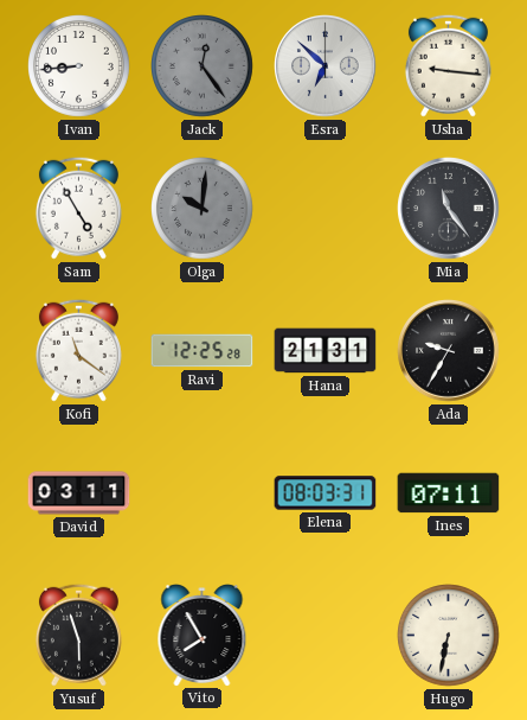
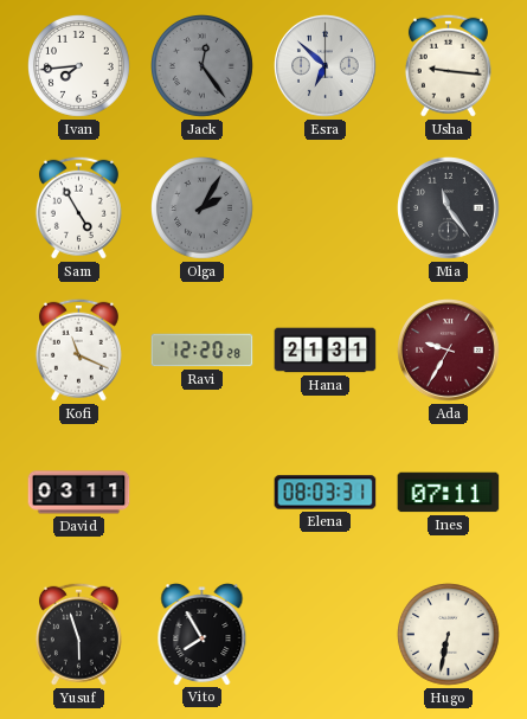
Ivan: 8:44 -> 7:44 (79, 66)
Olga: 10:01 -> 2:05 (203, 208)
Kofi: 11:21 -> 11:19 (78, 349)
Ravi: 12:25 -> 12:20 (203, 351)
Ada dial: black -> burgundy (449, 351)
